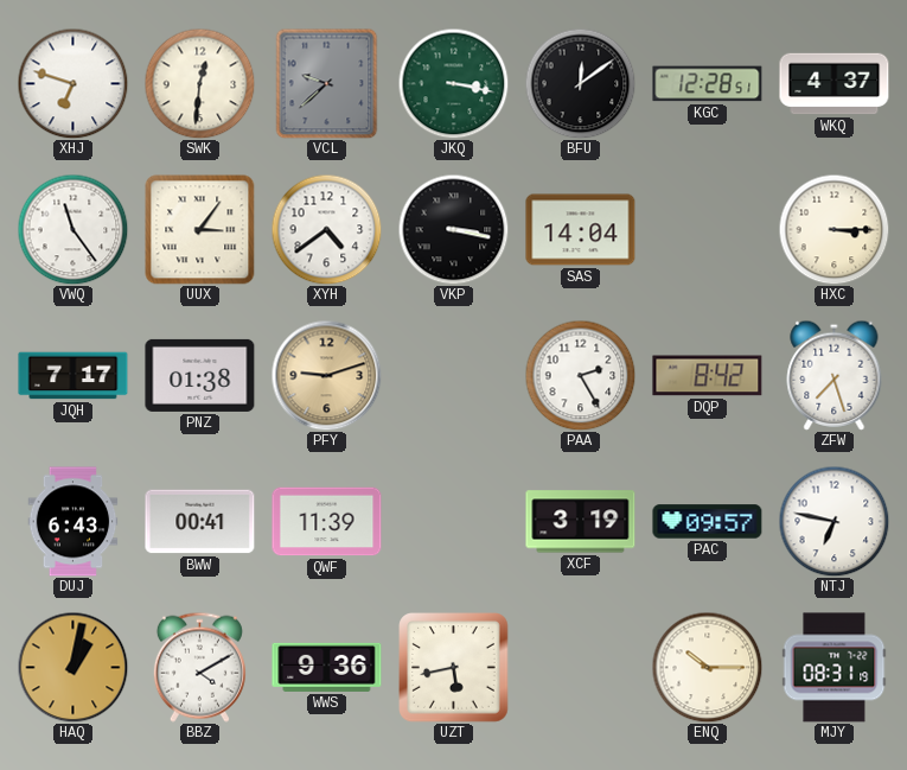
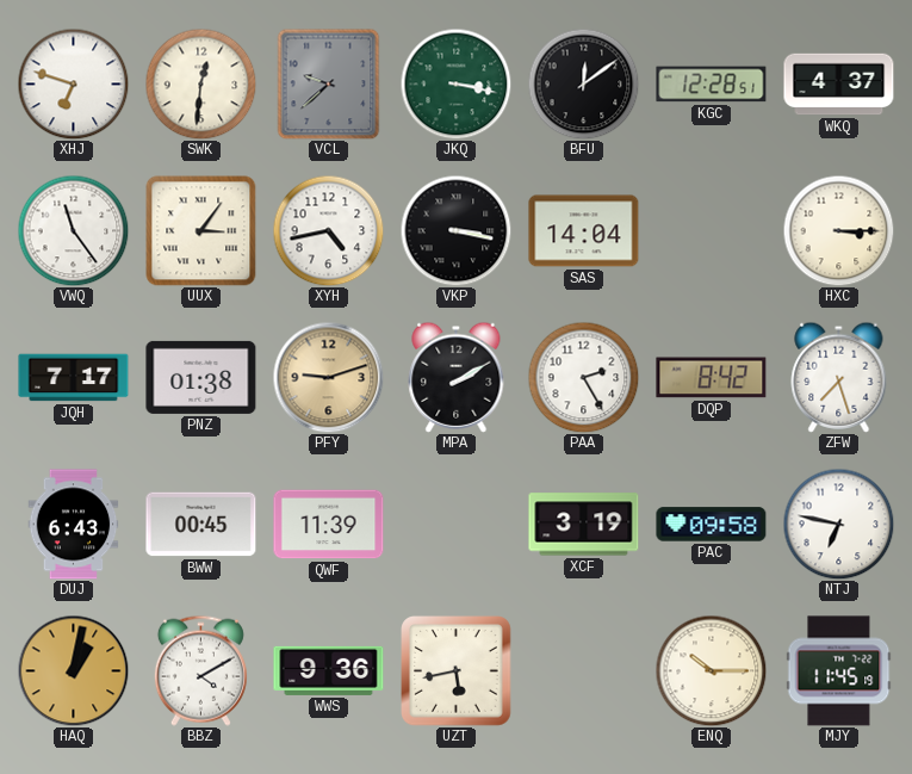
XYH: 4:39 -> 4:43 (328, 230)
MPA: none -> 2:10 (457, 377)
BWW: 00:41 -> 00:45 (201, 525)
PAC: 09:57 -> 09:58 (712, 525)
MJY: 08:31 -> 11:45 (839, 671)
